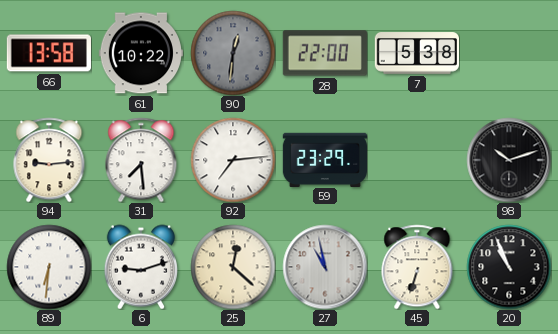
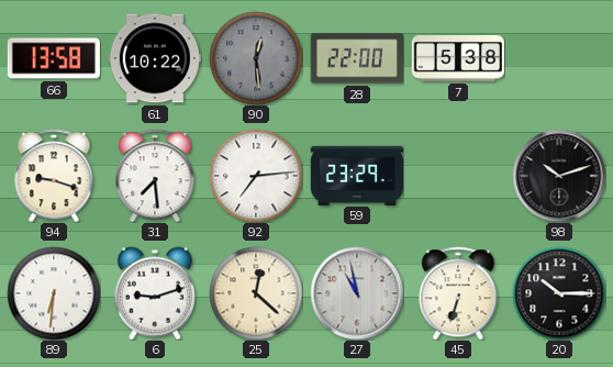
90: 12:31 -> 12:29 (256, 58)
94: 9:14 -> 9:18 (54, 176)
20: 10:56 -> 10:15 (559, 293)
